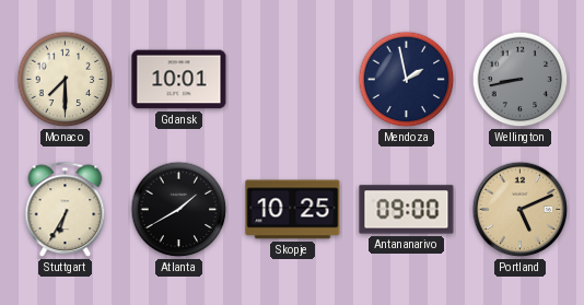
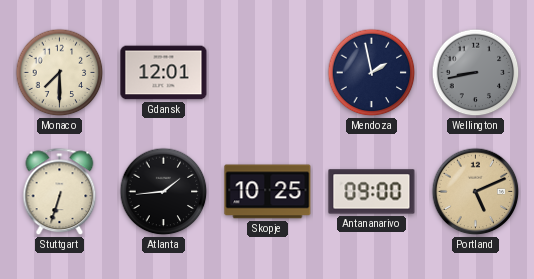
Gdansk: 10:01 -> 12:01 (164, 73)
Stuttgart: 6:35 -> 6:33 (60, 192)
Atlanta: 1:40 -> 1:44 (164, 192)
